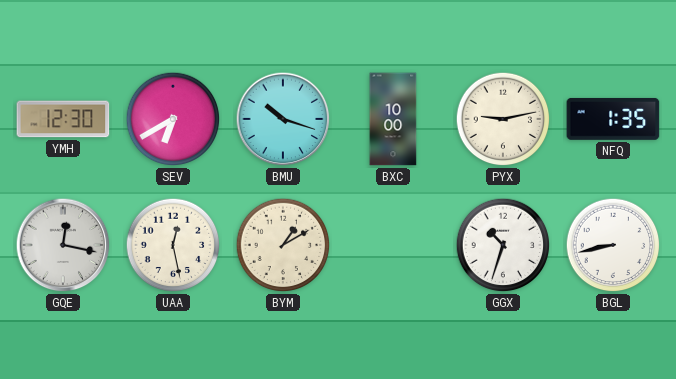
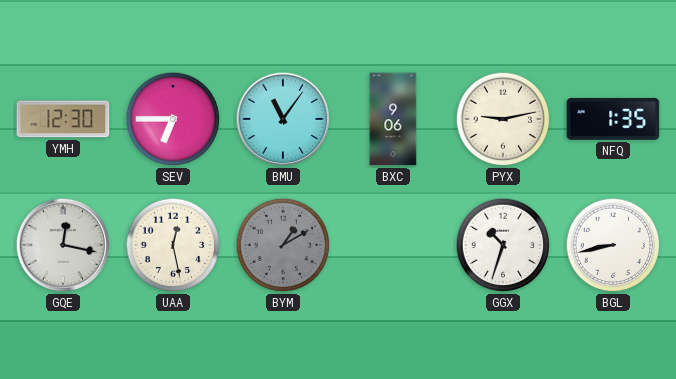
SEV: 6:40 -> 6:45 (173, 119)
BMU: 10:18 -> 11:06 (283, 119)
BXC: 10:00 -> 9:06 (393, 119)
BYM dial: cream -> grey (283, 245)
